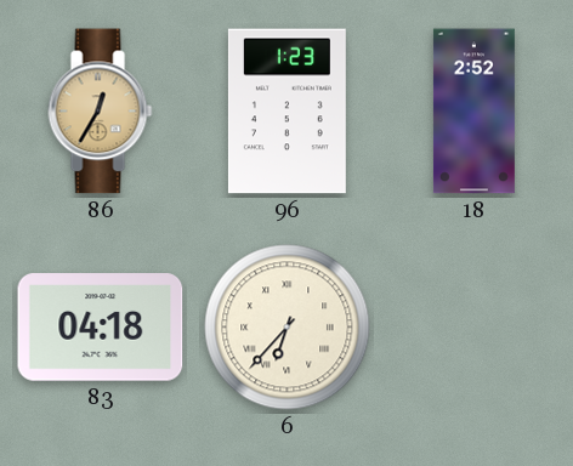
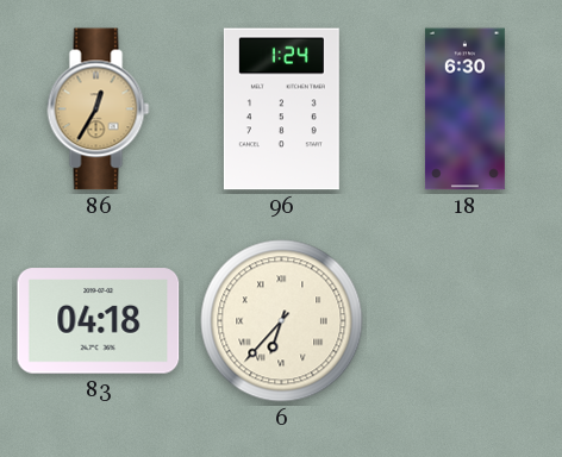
96: 1:23 -> 1:24 (281, 109)
18: 2:52 -> 6:30 (464, 109)
